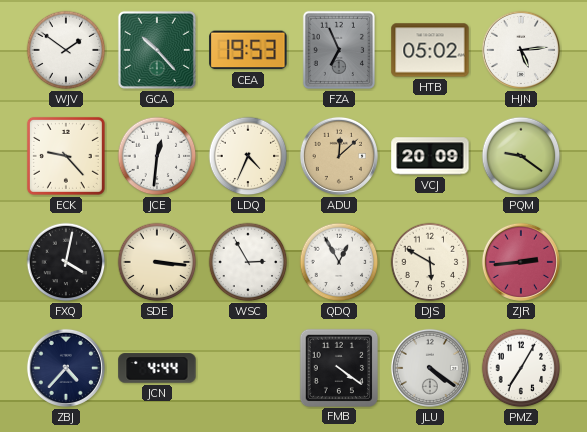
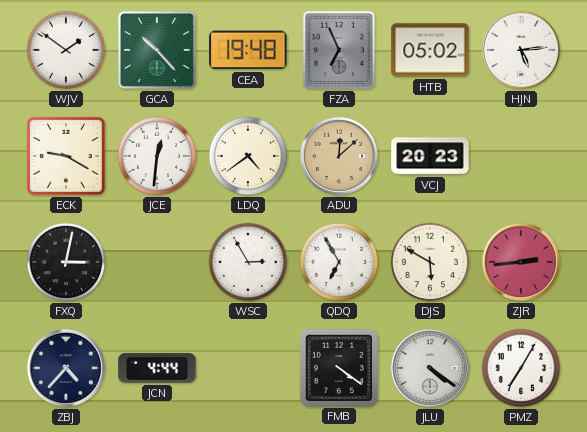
CEA: 19:53 -> 19:48 (248, 50)
ECK: 9:23 -> 9:20 (66, 156)
LDQ: 4:34 -> 4:39 (248, 156)
VCJ: 20:09 -> 20:23 (430, 156)
PQM: 9:21 -> none (521, 156)
FXQ: 4:02 -> 3:02 (66, 262)
SDE: 3:16 -> none (157, 262)
QDQ: 12:55 -> 6:55 (339, 262)
